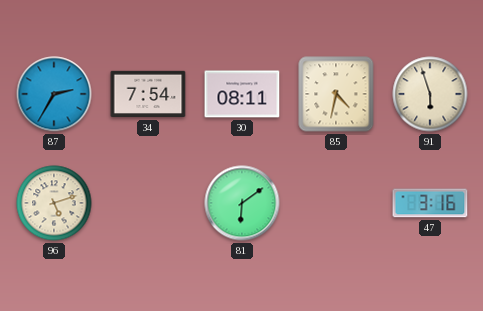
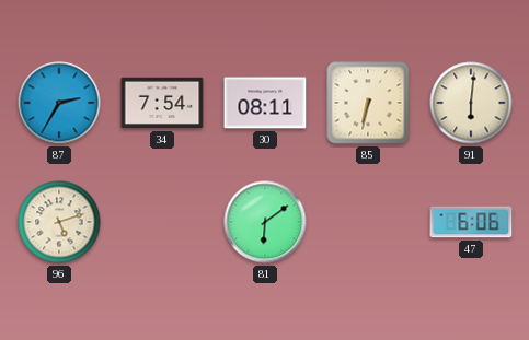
85: 4:32 -> 6:32 (368, 103)
91: 5:57 -> 6:01 (471, 103)
47: 3:16 -> 6:06 (471, 222)
